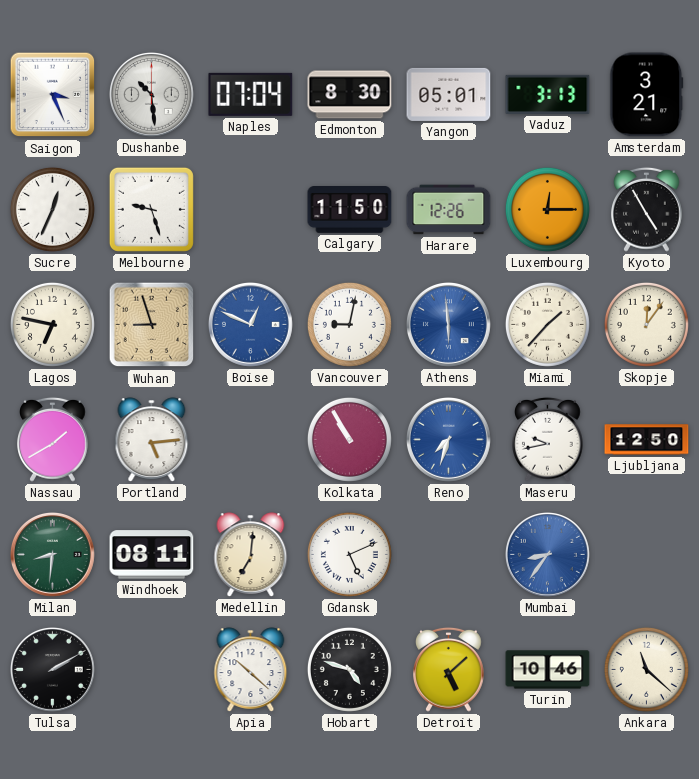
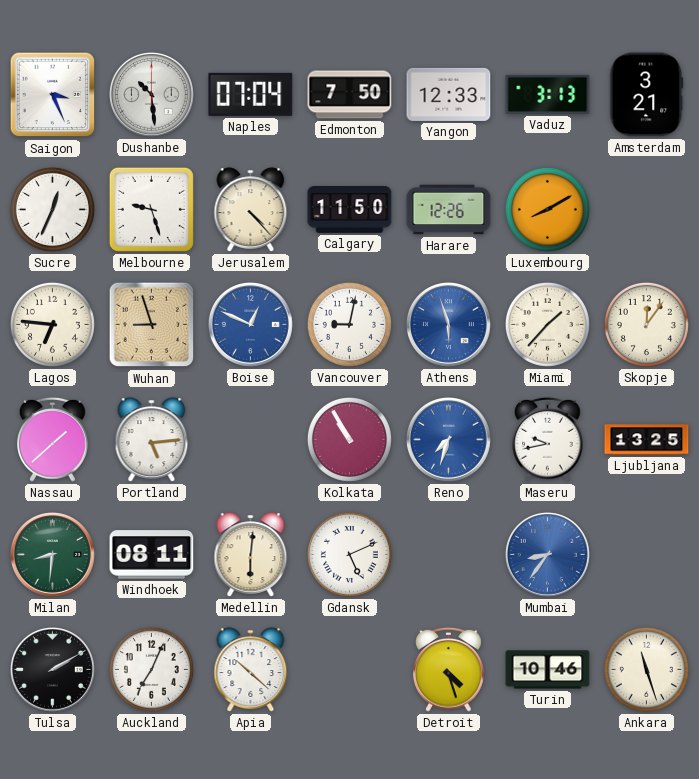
Edmonton: 8:30 -> 7:50 (350, 95)
Yangon: 05:01 -> 12:33 (449, 94)
Jerusalem: none -> 4:23 (251, 210)
Luxembourg: 12:15 -> 8:10 (547, 209)
Kyoto: 4:55 -> none (647, 209)
Lagos: 6:47 -> 6:46 (52, 324)
Athens: 5:59 -> 5:57 (449, 325)
Nassau: 1:40 -> 1:38 (53, 439)
Ljubljana: 12:50 -> 13:25 (647, 440)
Medellin: 7:01 -> 6:01 (251, 555)
Auckland: none -> 7:04 (151, 669)
Hobart: 4:48 -> none (349, 669)
Detroit: 5:08 -> 4:27 (449, 669)
Ankara: 11:22 -> 11:27 (646, 669)
